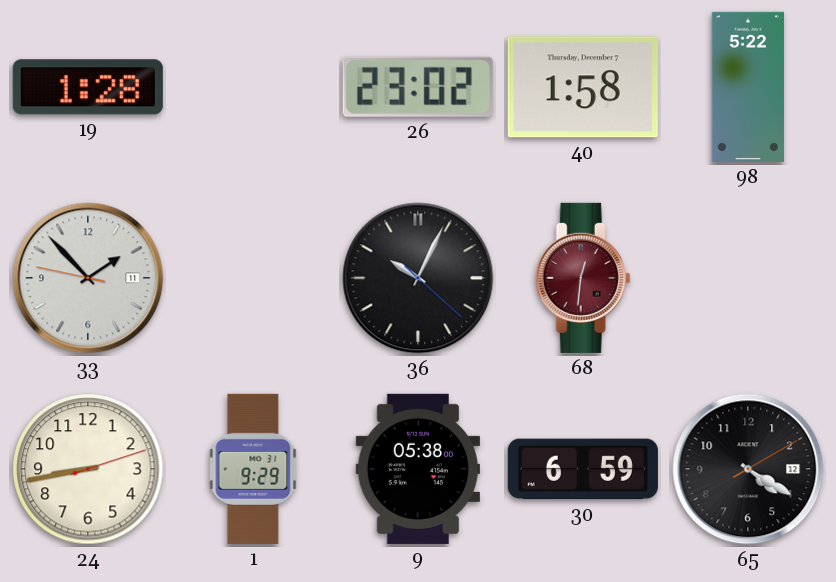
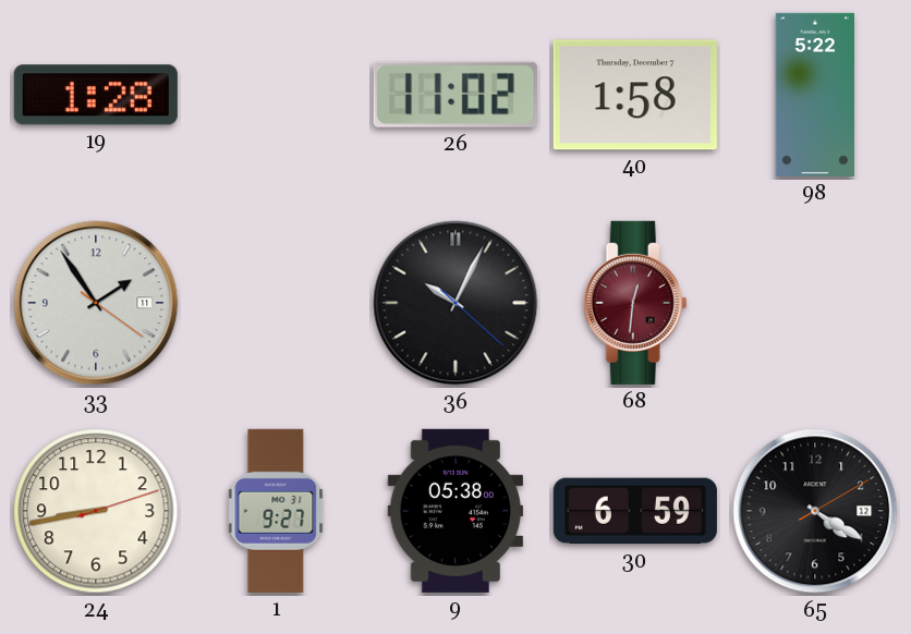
26: 23:02 -> 11:02 (456, 95)
33: 1:52 -> 1:54 (96, 303)
1: 9:29 -> 9:27 (276, 511)
